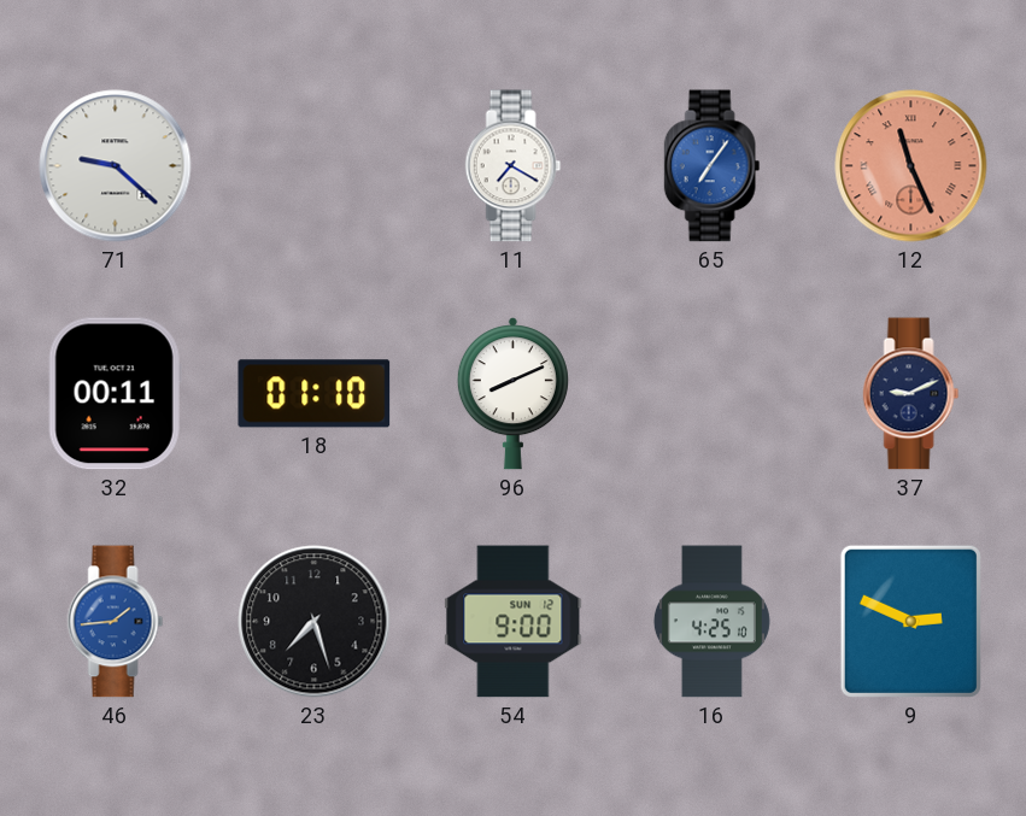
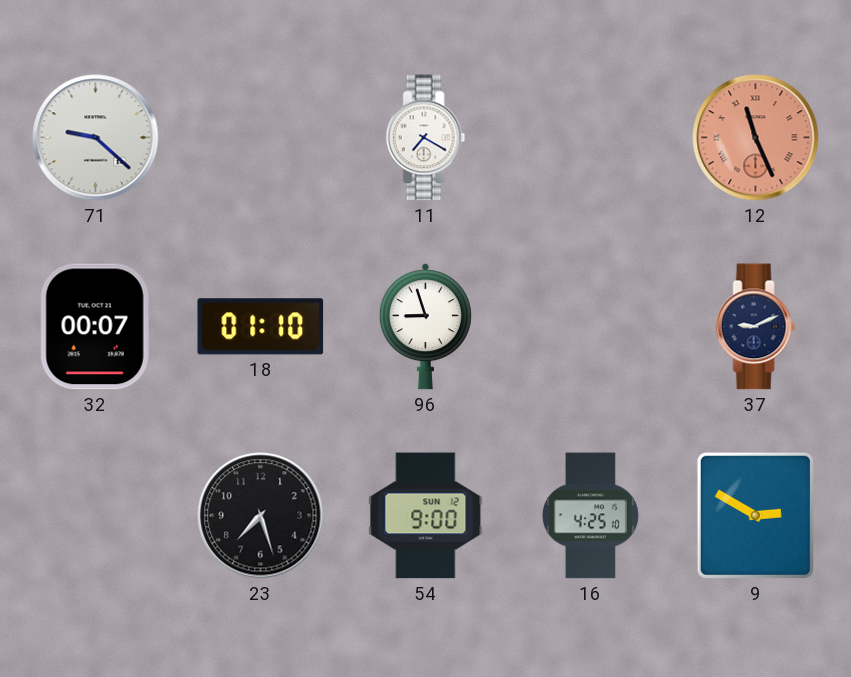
65: 7:06 -> none (713, 166)
32: 00:11 -> 00:07 (95, 327)
96: 8:11 -> 8:57 (425, 327)
46: 1:44 -> none (116, 622)
9: 2:49 -> 2:50 (755, 515)
